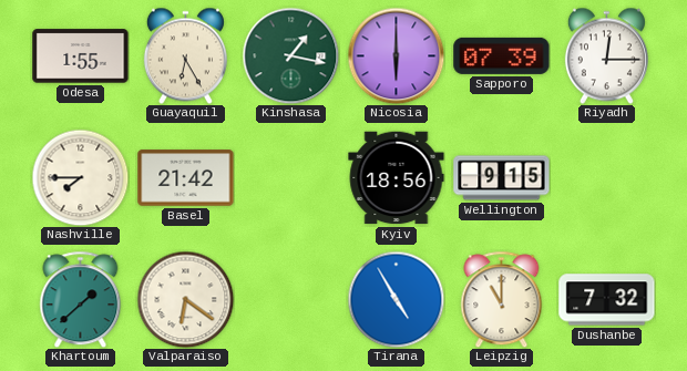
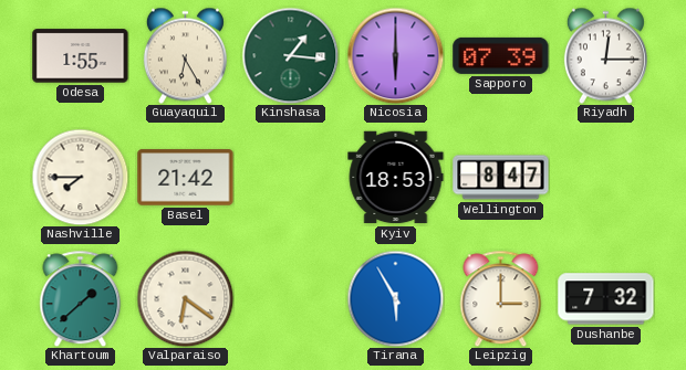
Kinshasa: 1:17 -> 1:16 (290, 55)
Kyiv: 18:56 -> 18:53 (396, 178)
Wellington: 9:15 -> 8:47 (501, 178)
Tirana: 4:55 -> 5:55 (395, 298)
Leipzig: 11:00 -> 3:00 (501, 298)
